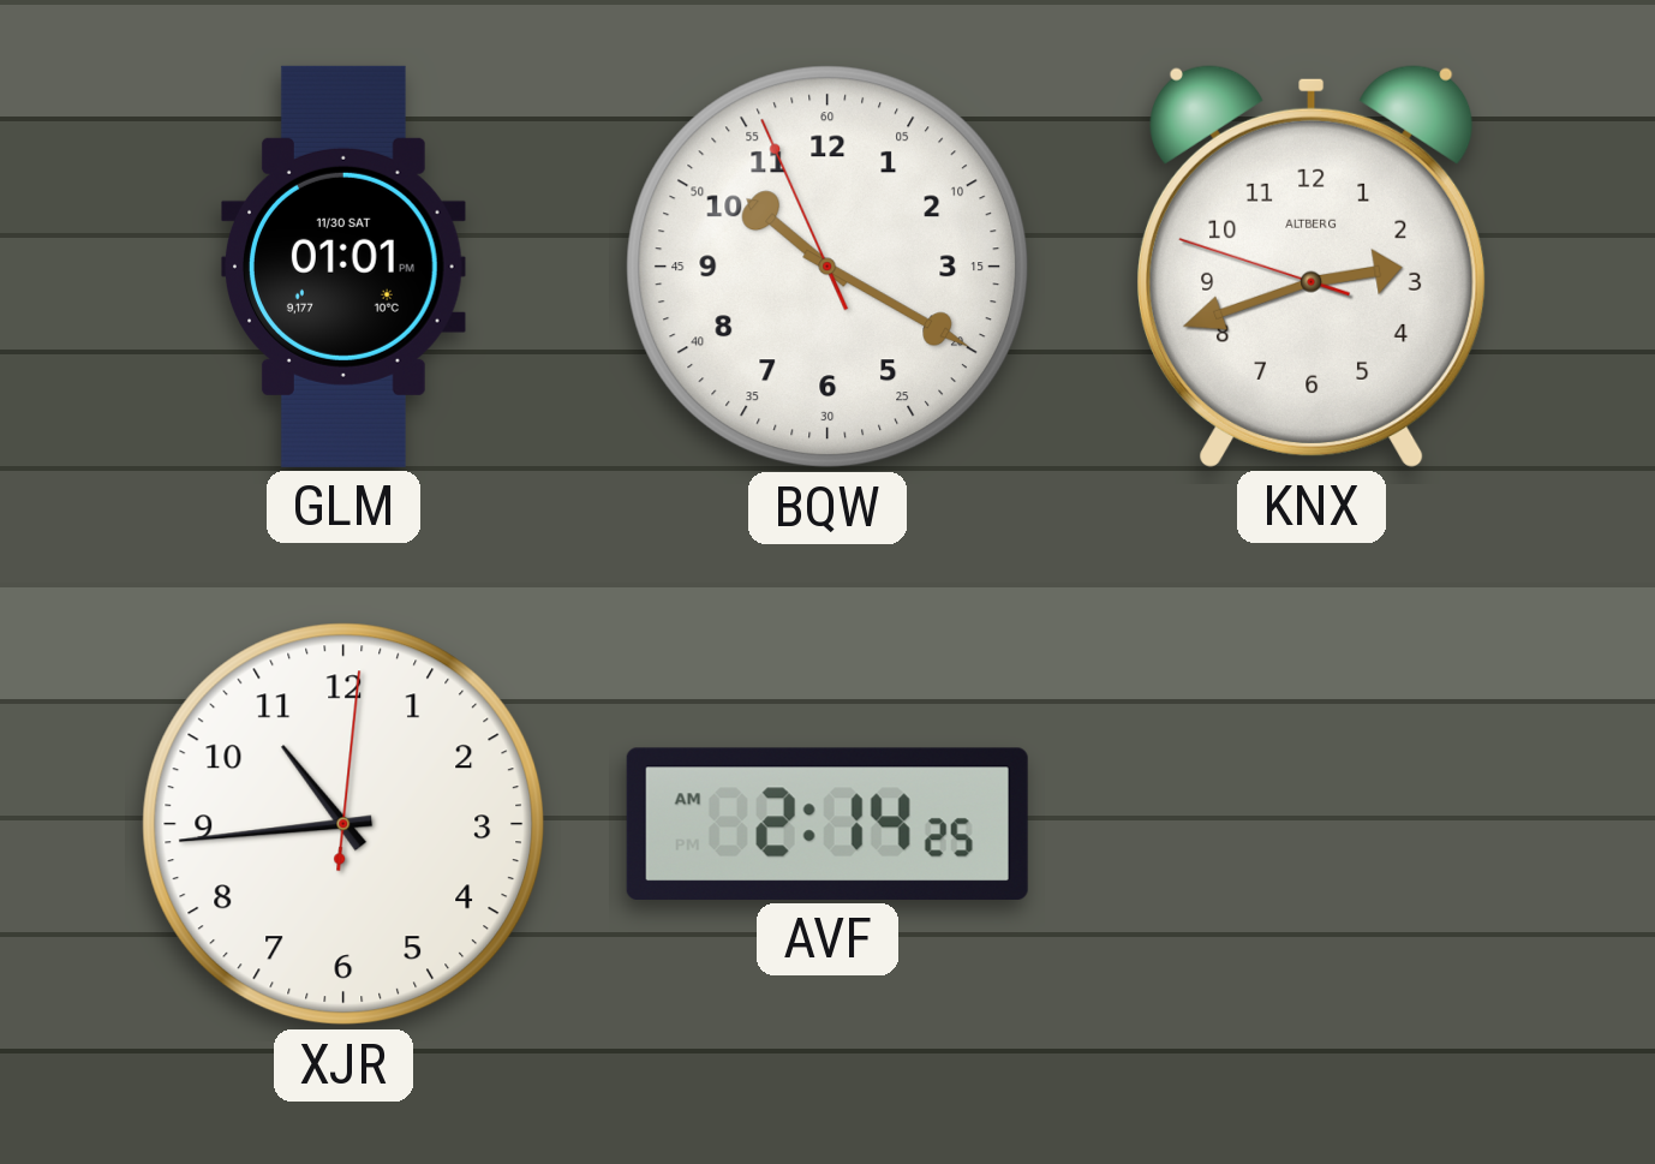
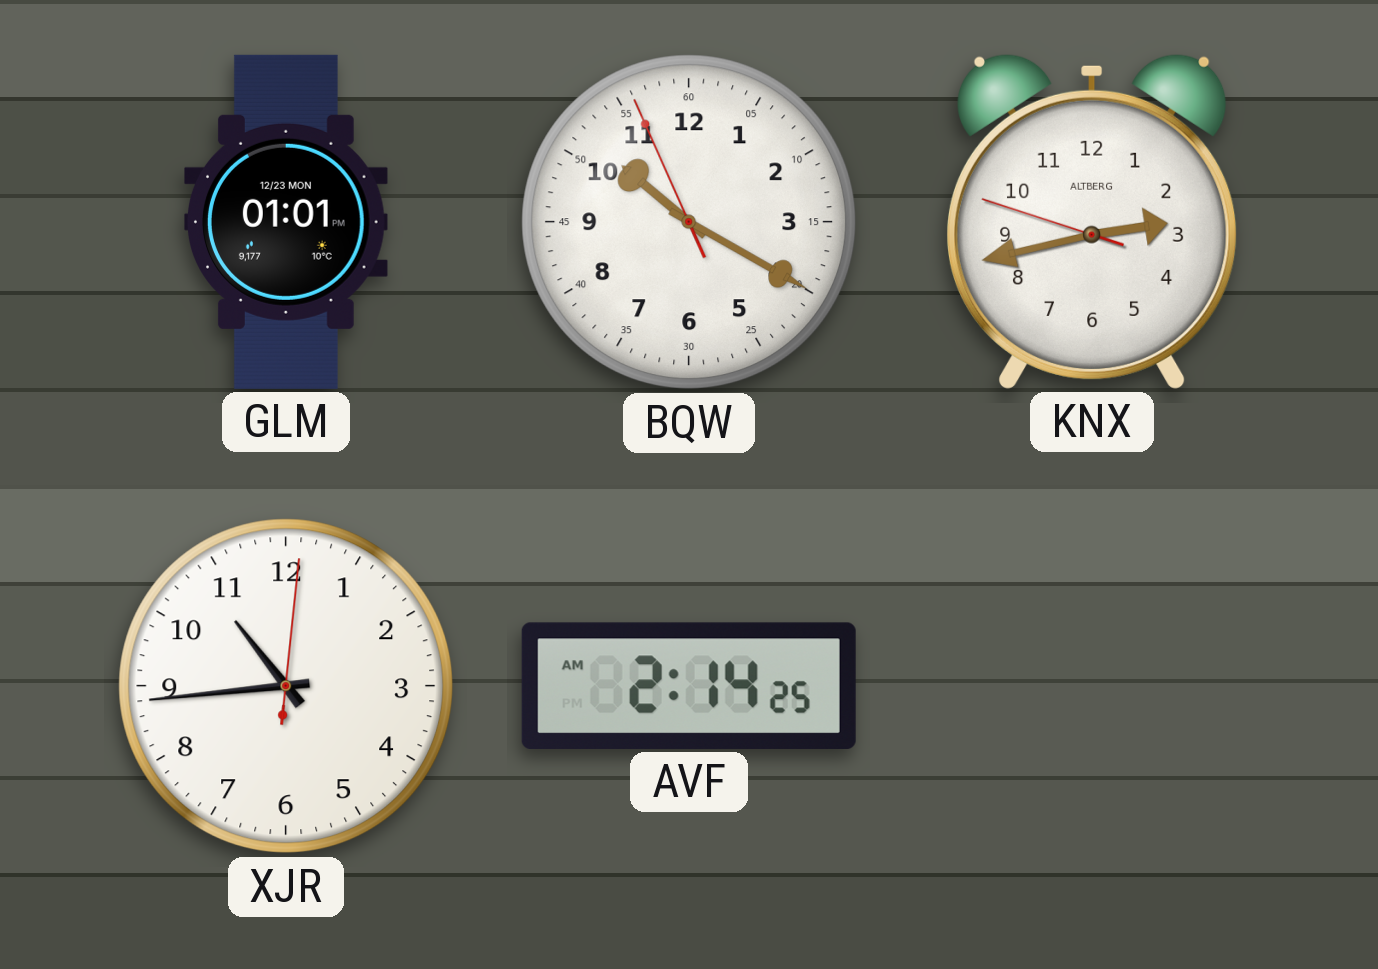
GLM date: 11/30 SAT -> 12/23 MON (287, 222)
KNX: 2:41 -> 2:42 (1092, 221)
